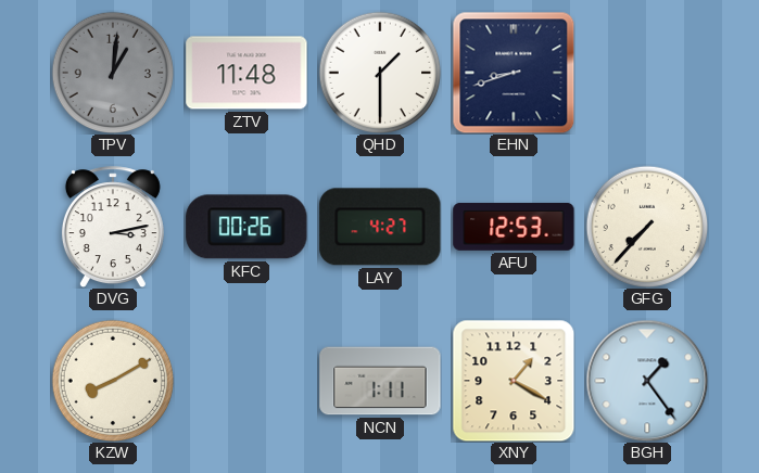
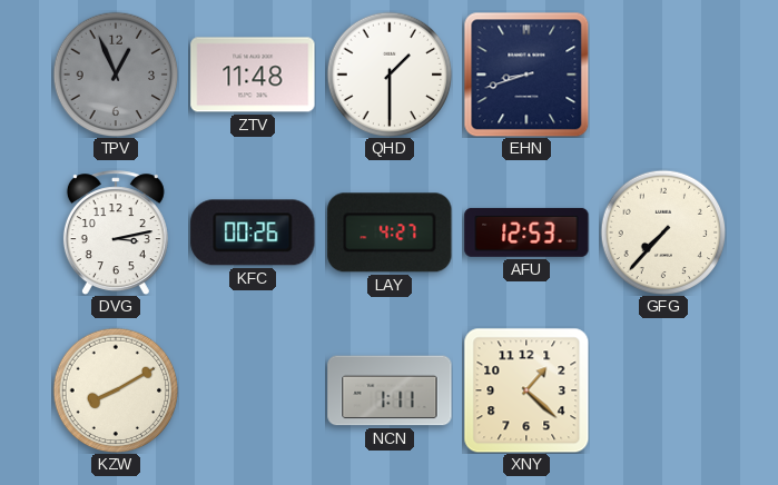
TPV: 1:01 -> 12:56 (116, 75)
XNY: 1:20 -> 1:22 (526, 390)
BGH: 1:24 -> none (647, 381)
